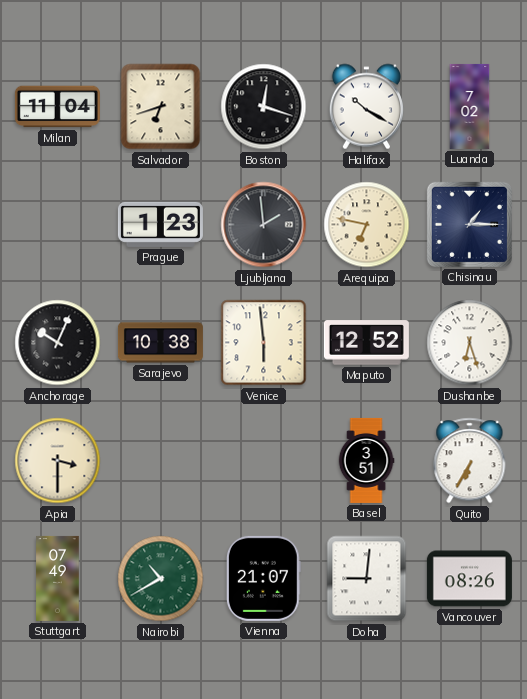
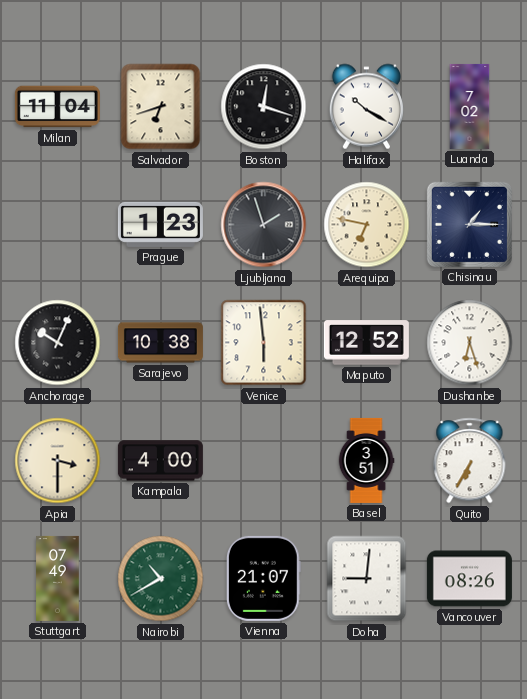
Ljubljana: 1:59 -> 1:57 (264, 225)
Kampala: none -> 4:00 (160, 461)
